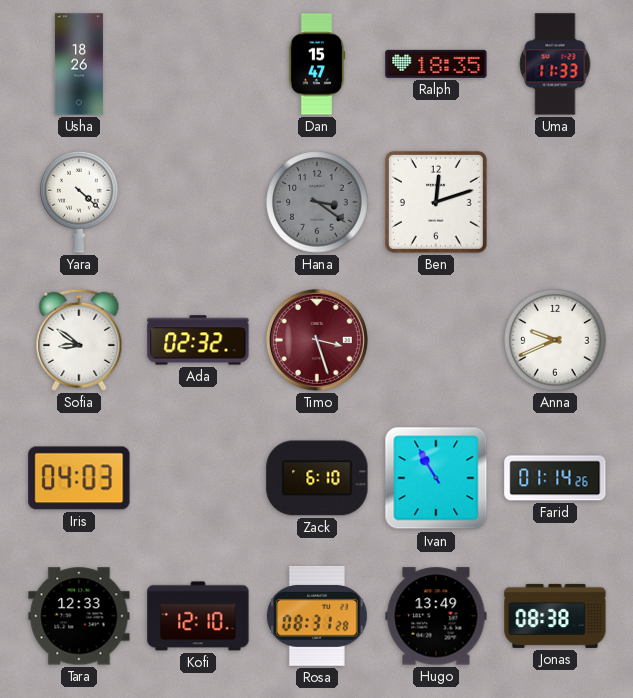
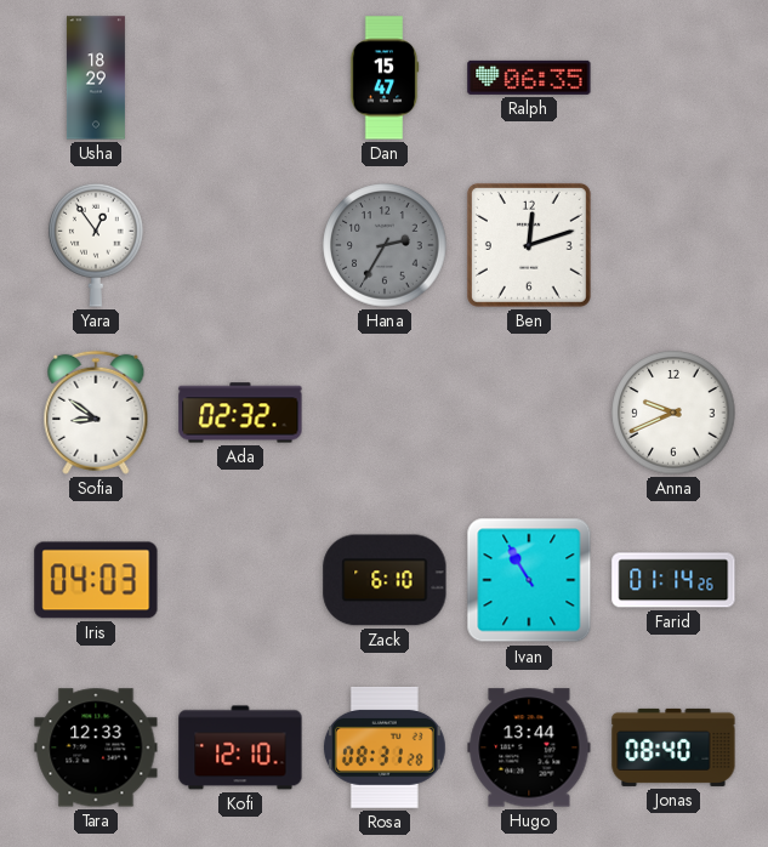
Usha: 18:26 -> 18:29 (96, 78)
Ralph: 18:35 -> 06:35 (529, 78)
Uma: 11:33 -> none (555, 64)
Yara: 4:22 -> 12:54 (96, 245)
Hana: 3:21 -> 2:35 (385, 245)
Timo: 3:27 -> none (317, 340)
Hugo: 13:49 -> 13:44 (529, 747)
Jonas: 08:38 -> 08:40 (673, 747)
